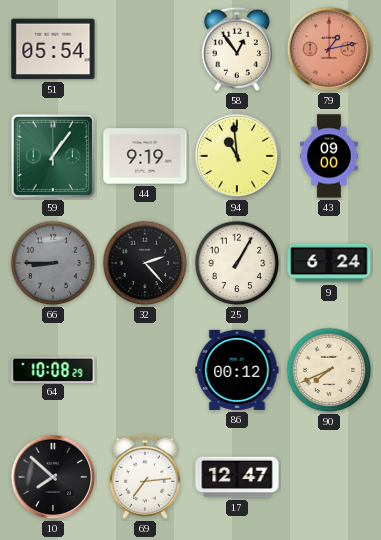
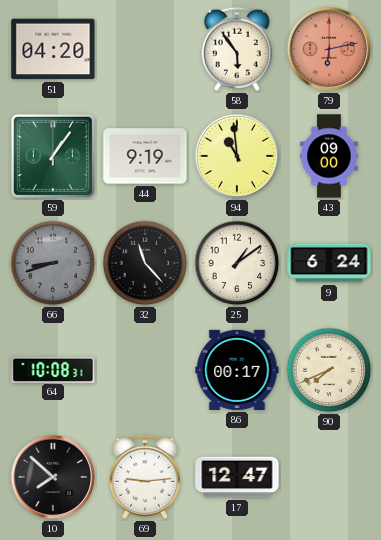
51: 05:54 -> 04:20 (53, 49)
58: 12:54 -> 5:54 (237, 49)
79: 1:13 -> 6:13 (329, 49)
66: 8:45 -> 8:42 (53, 263)
32: 2:23 -> 11:23 (145, 263)
25: 1:05 -> 1:09 (237, 263)
64: 10:08:29 -> 10:08:31 (53, 369)
86: 00:12 -> 00:17 (237, 370)
69: 7:14 -> 9:14 (145, 477)
